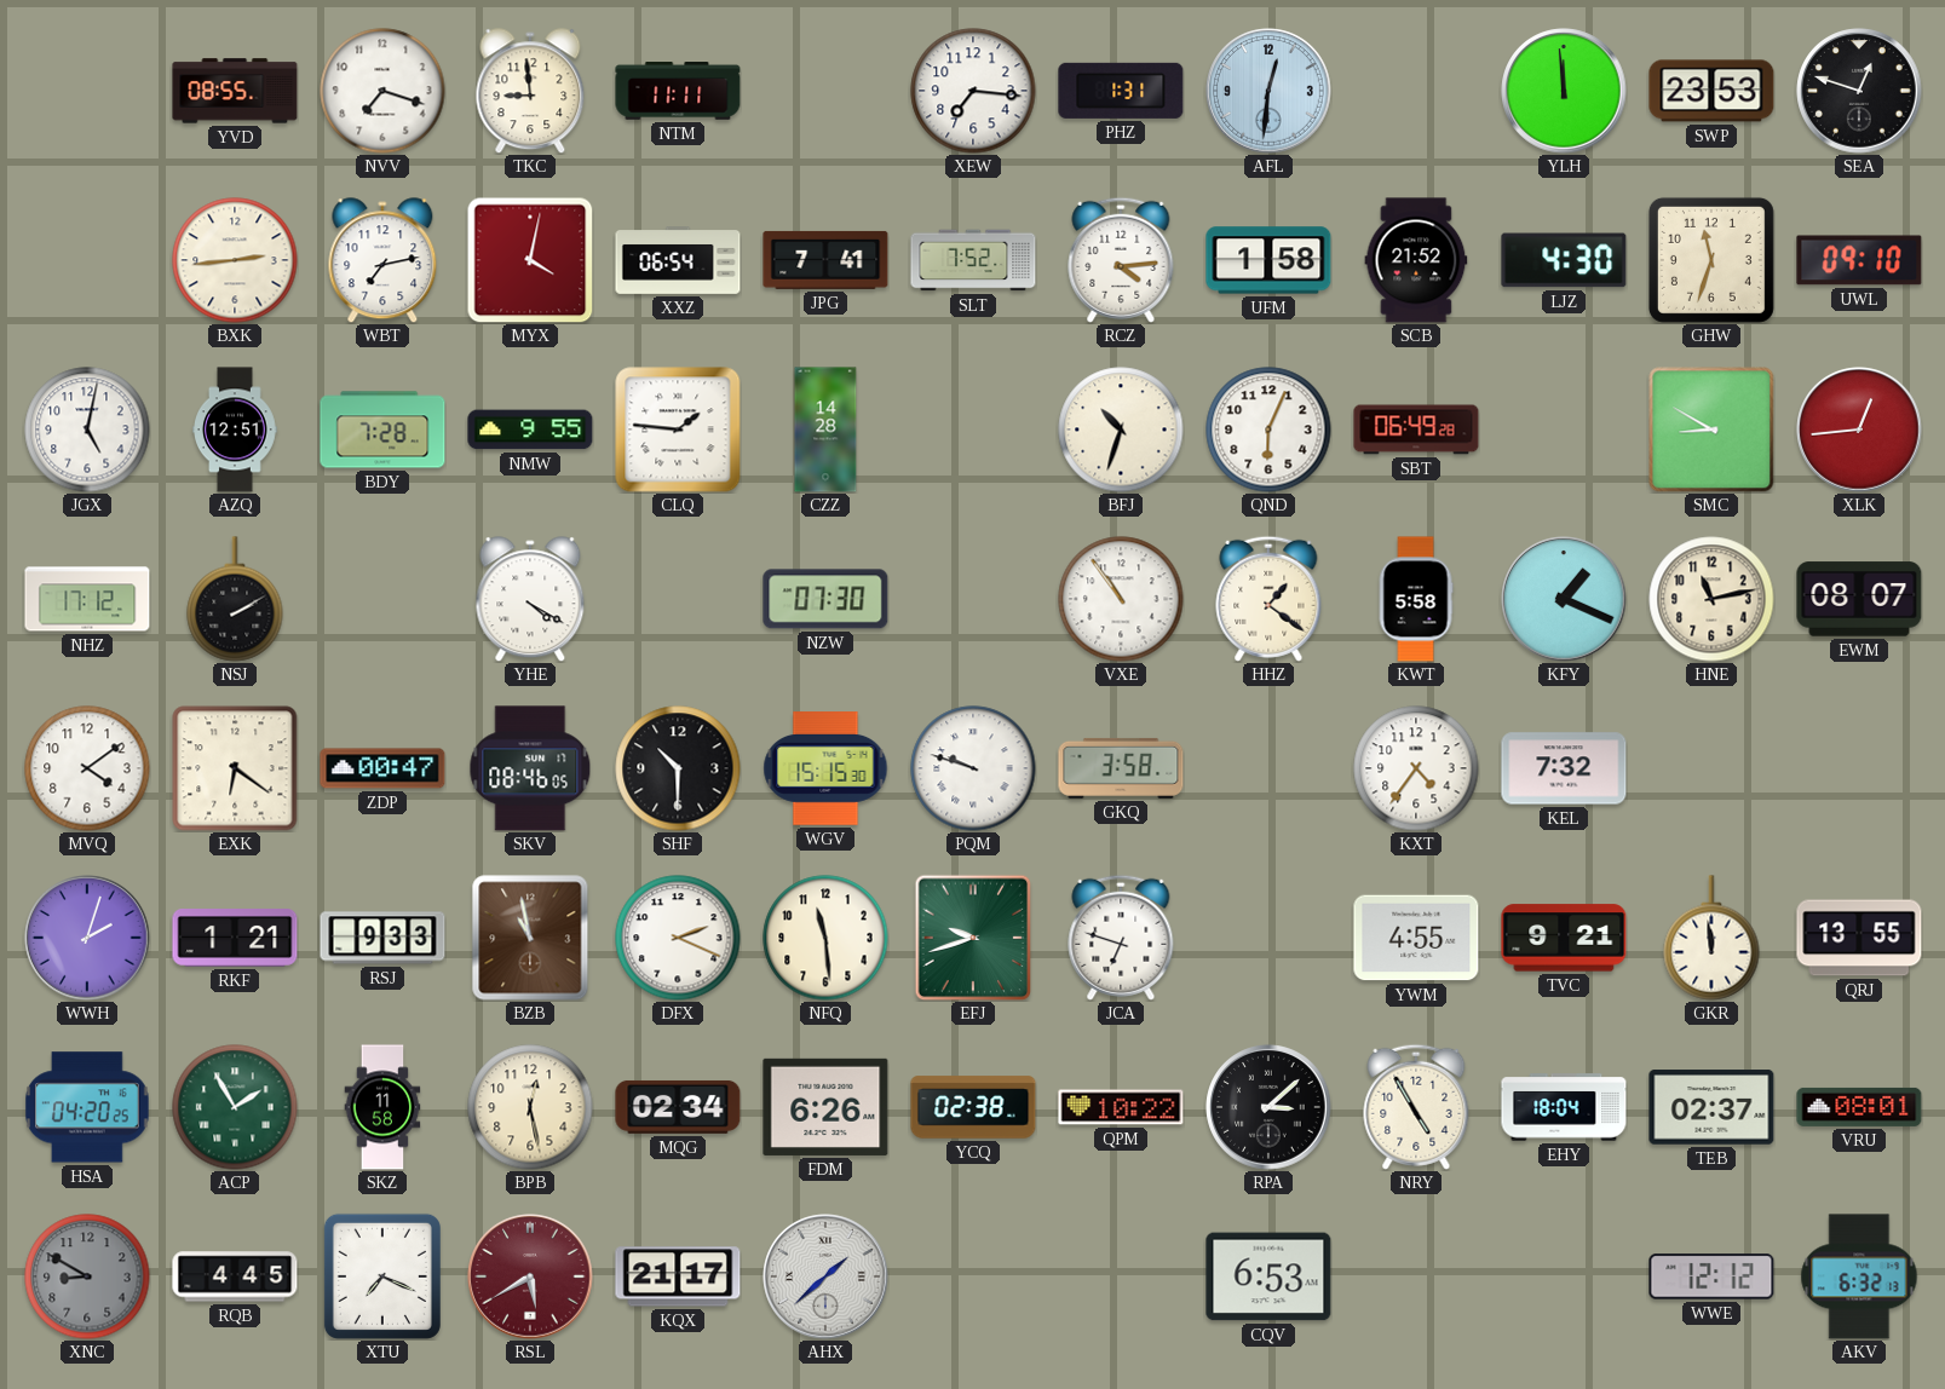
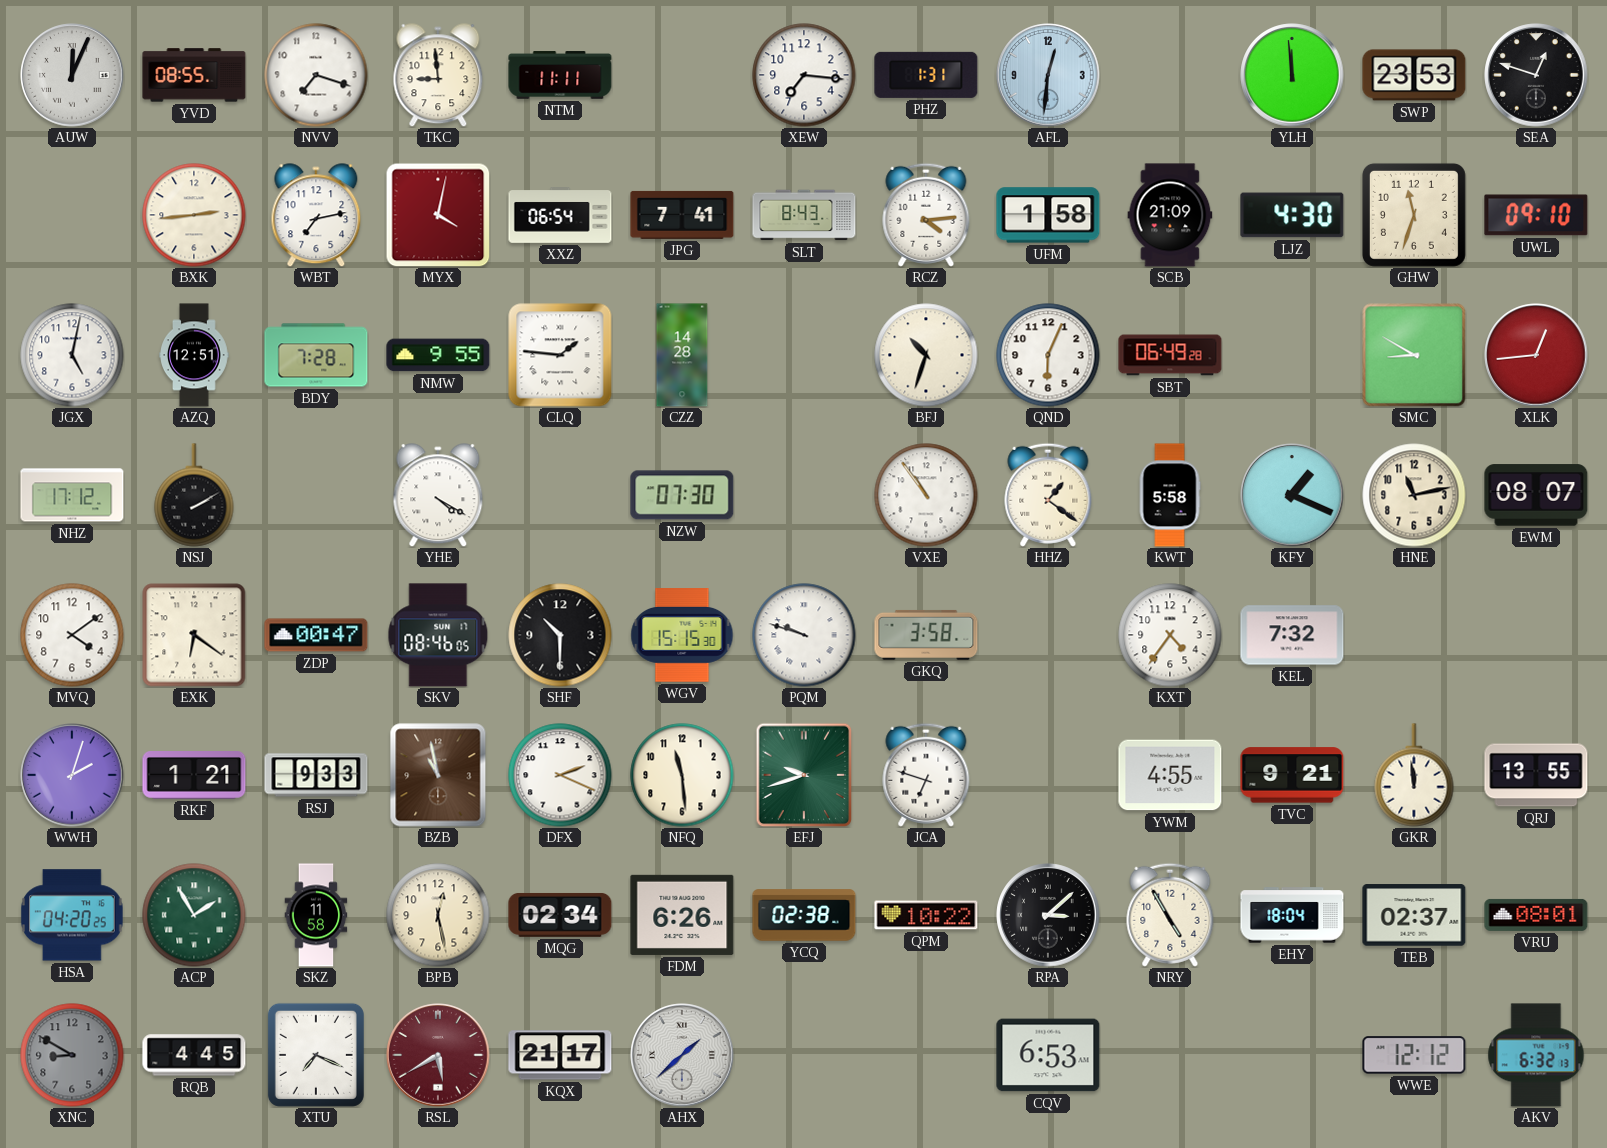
AUW: none -> 12:04 (72, 75)
SLT: 7:52 -> 8:43 (804, 215)
SCB: 21:52 -> 21:09 (1170, 215)
